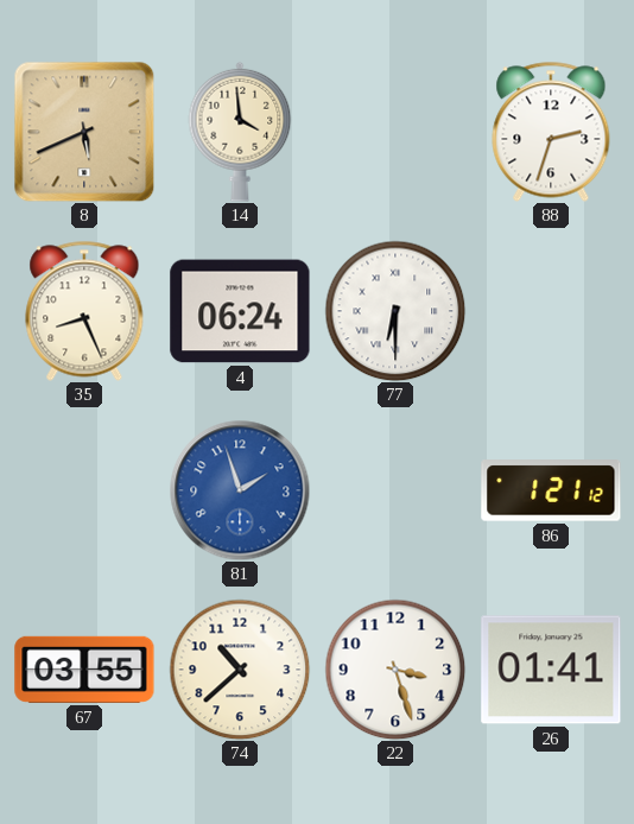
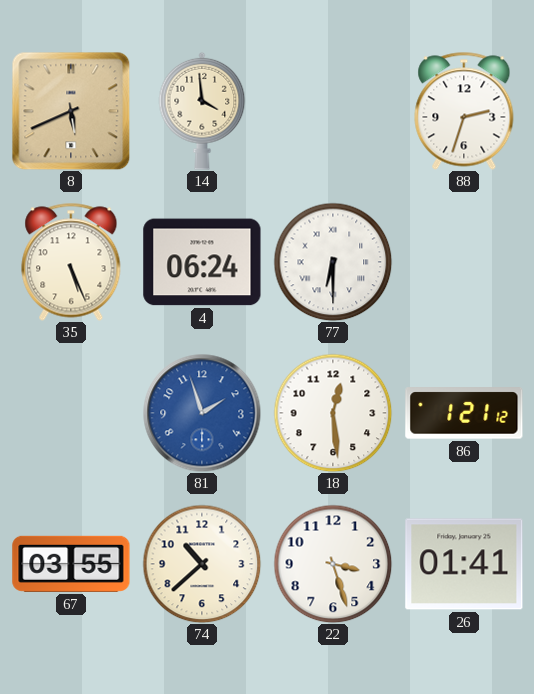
35: 8:26 -> 5:26 (71, 262)
18: none -> 12:29 (333, 413)
